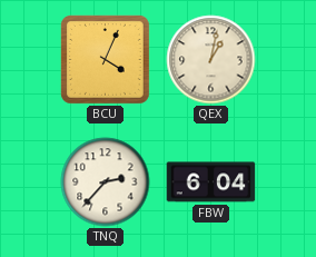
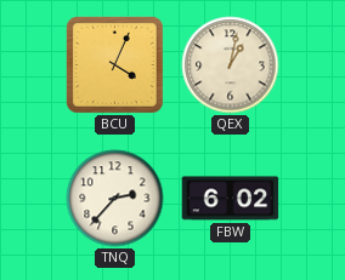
FBW: 6:04 -> 6:02 (231, 199)
